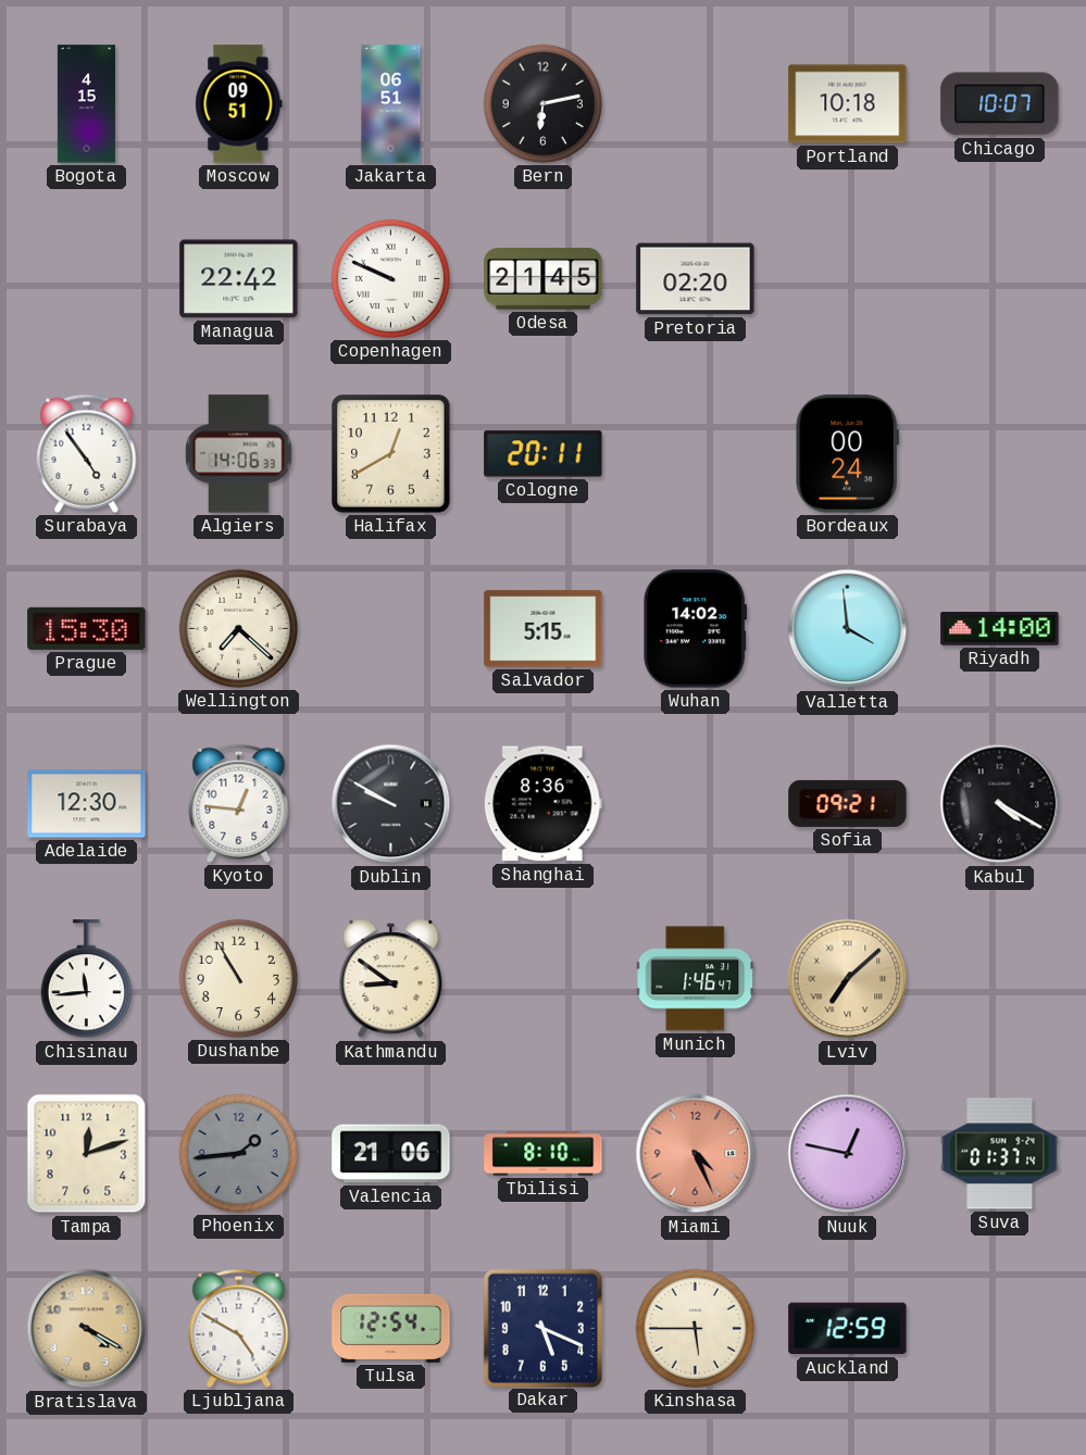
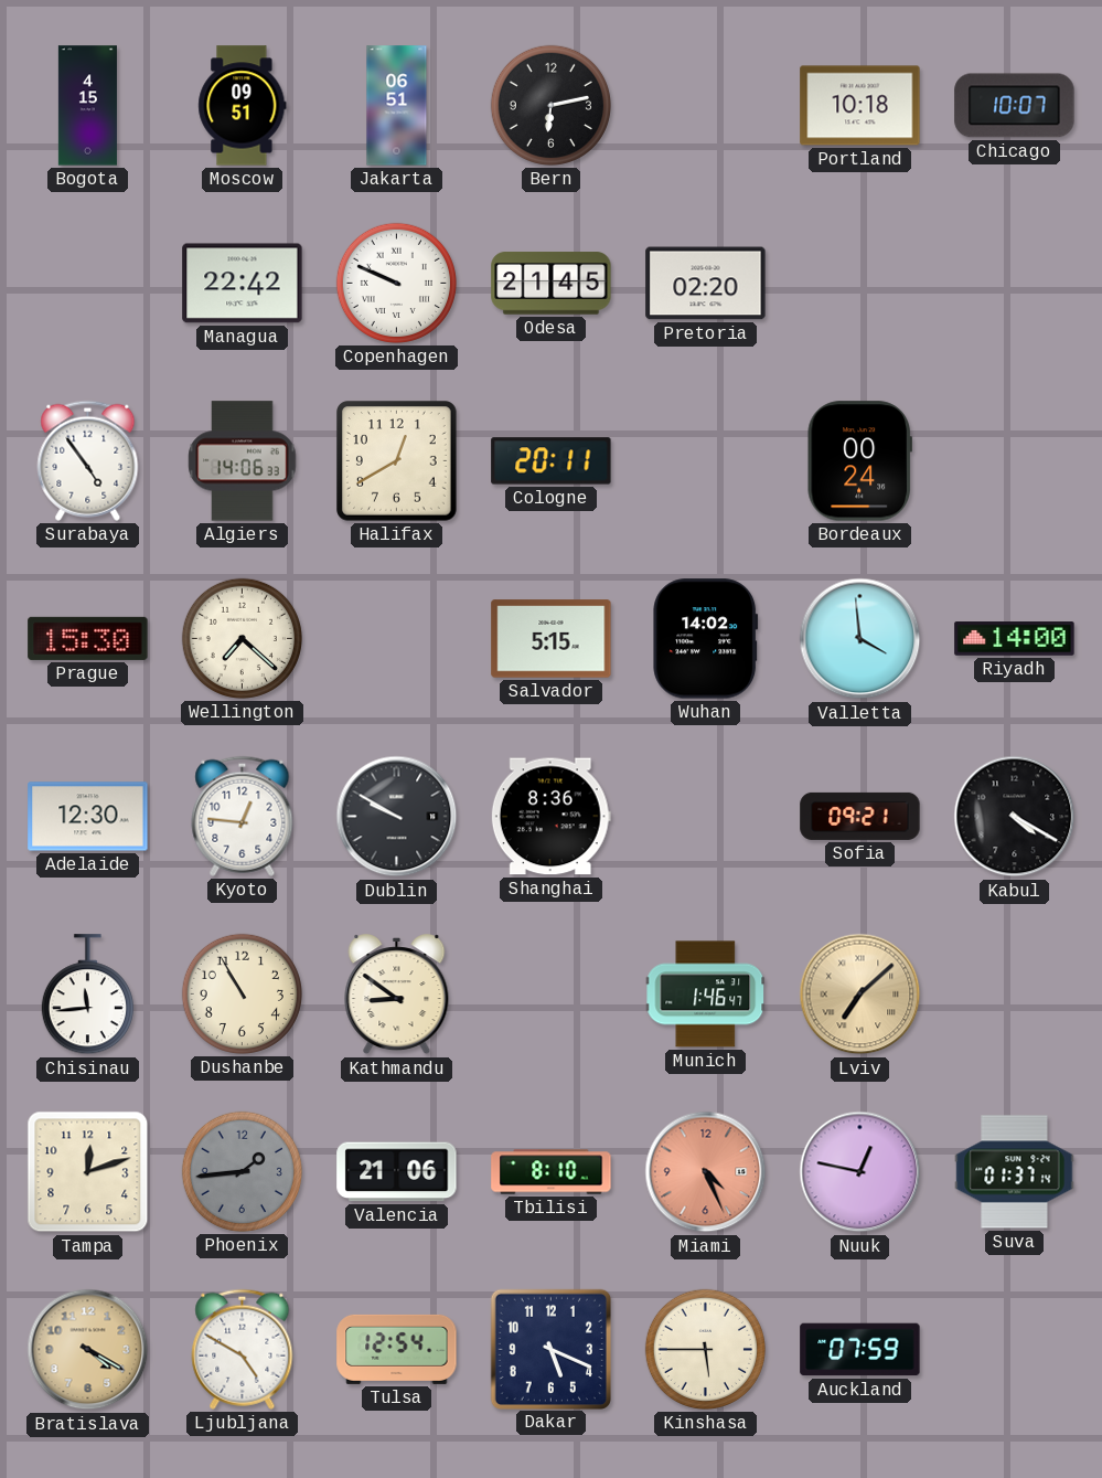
Auckland: 12:59 -> 07:59 (860, 1350)
